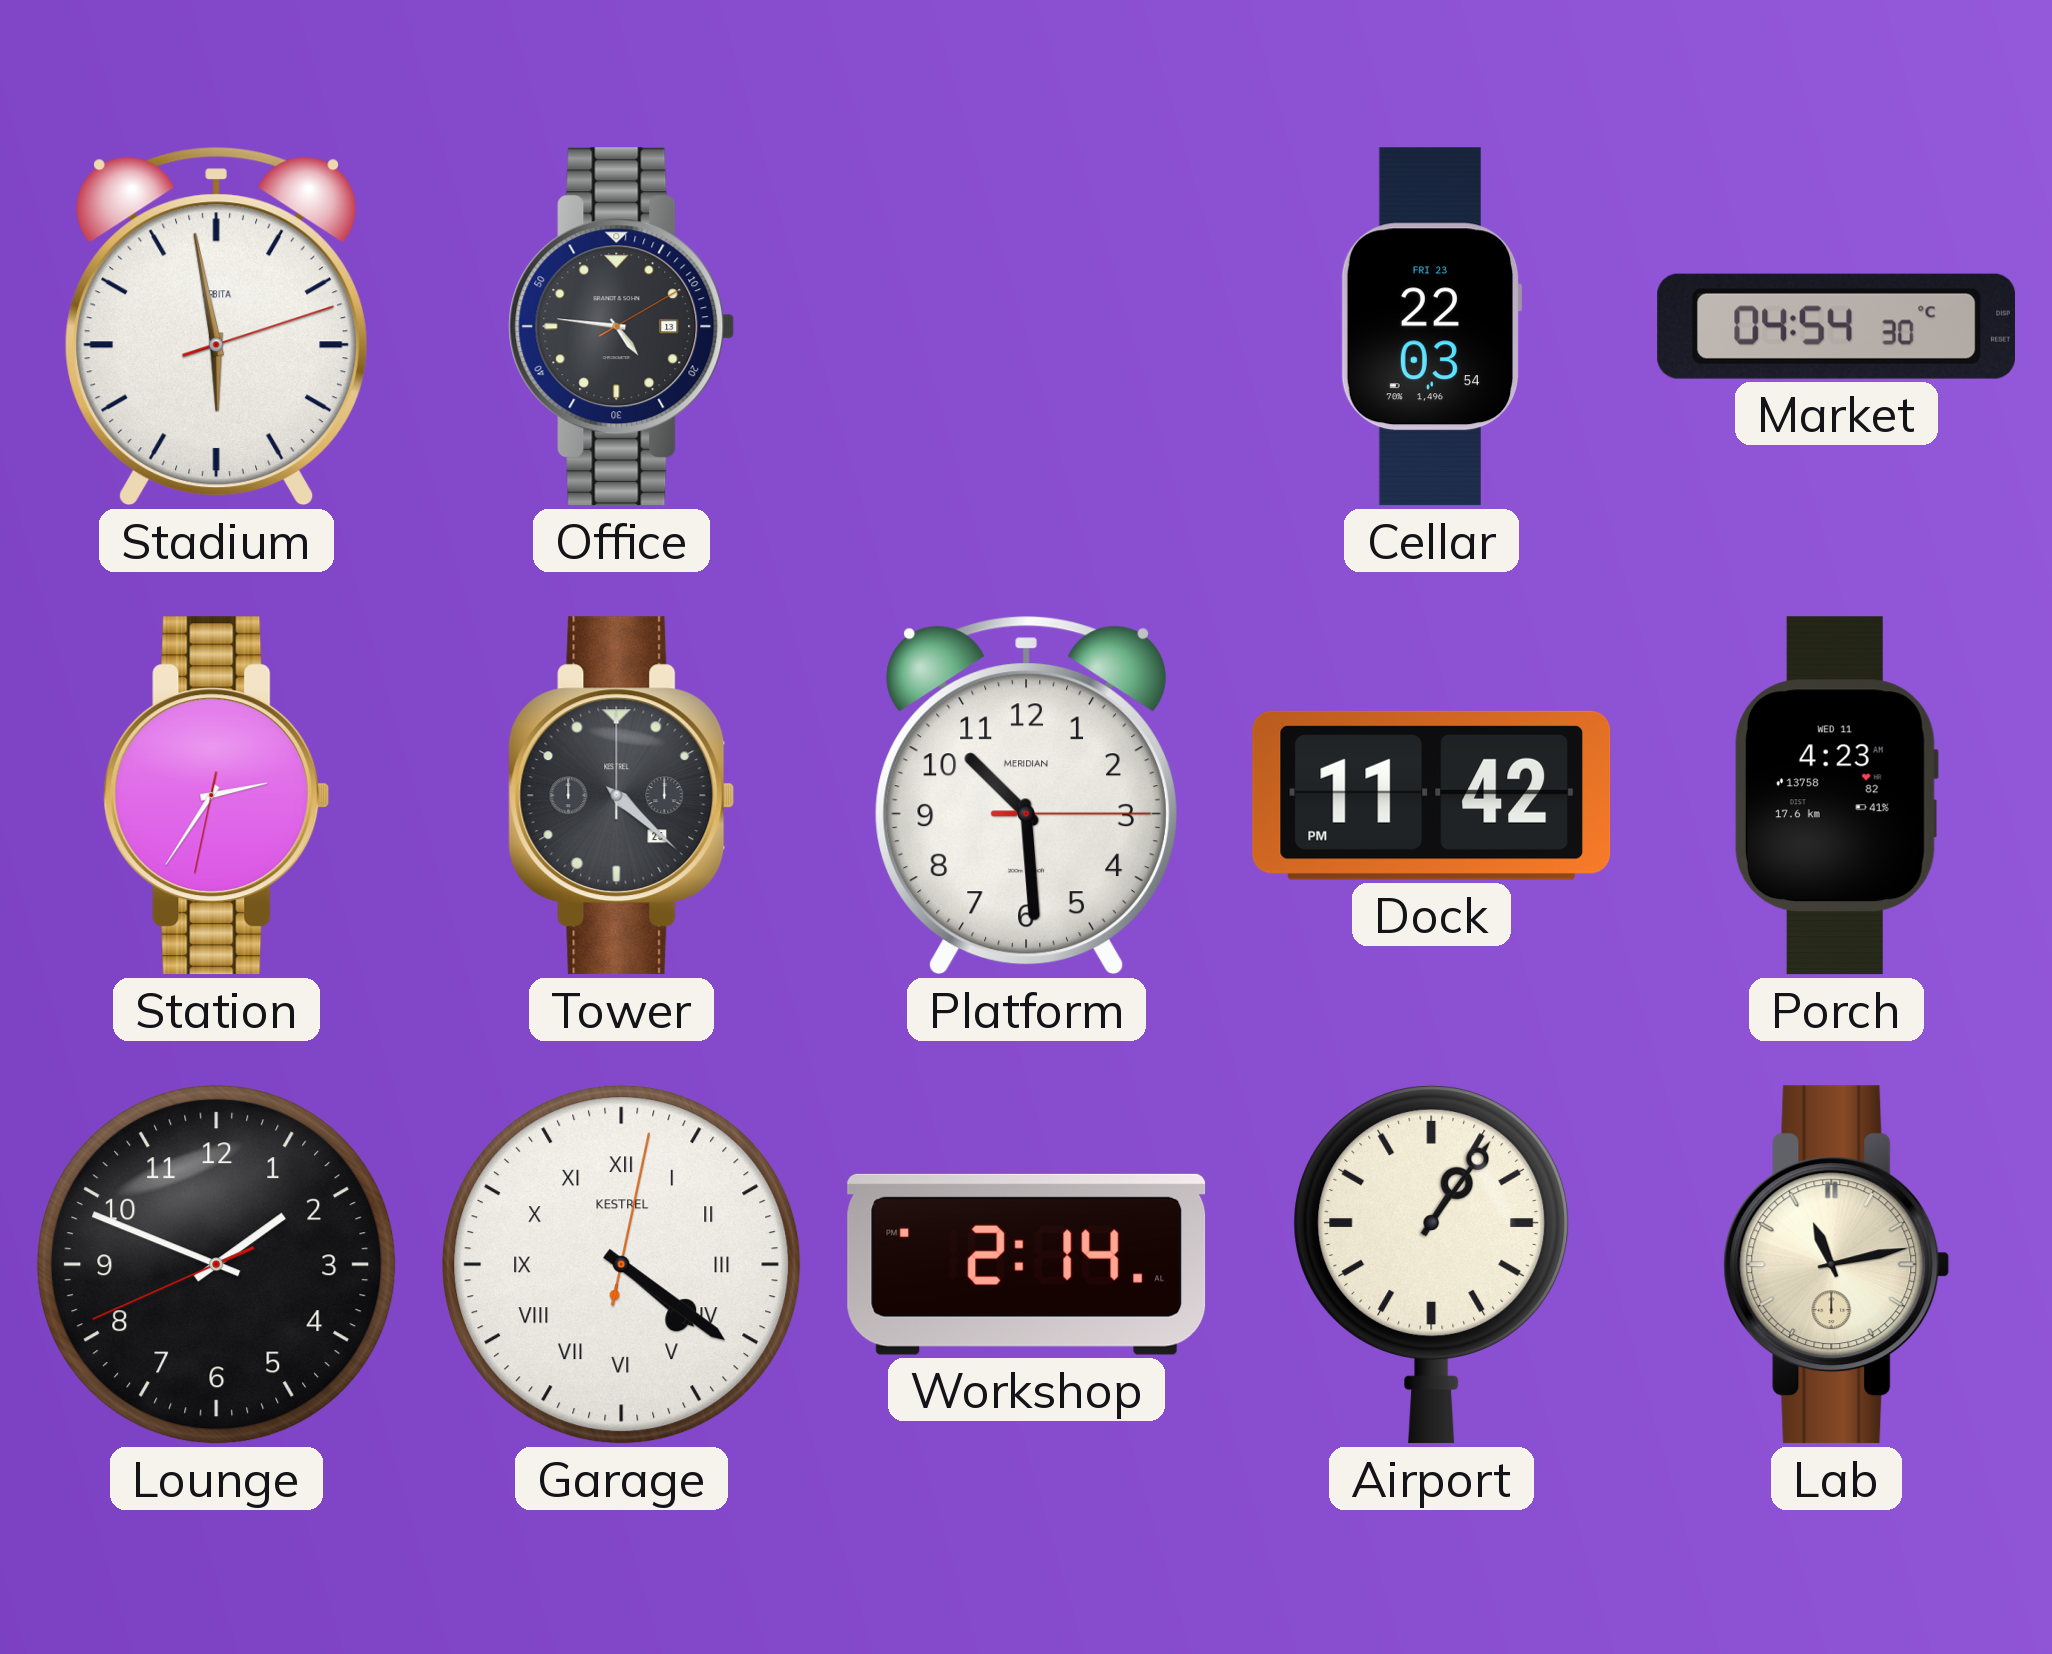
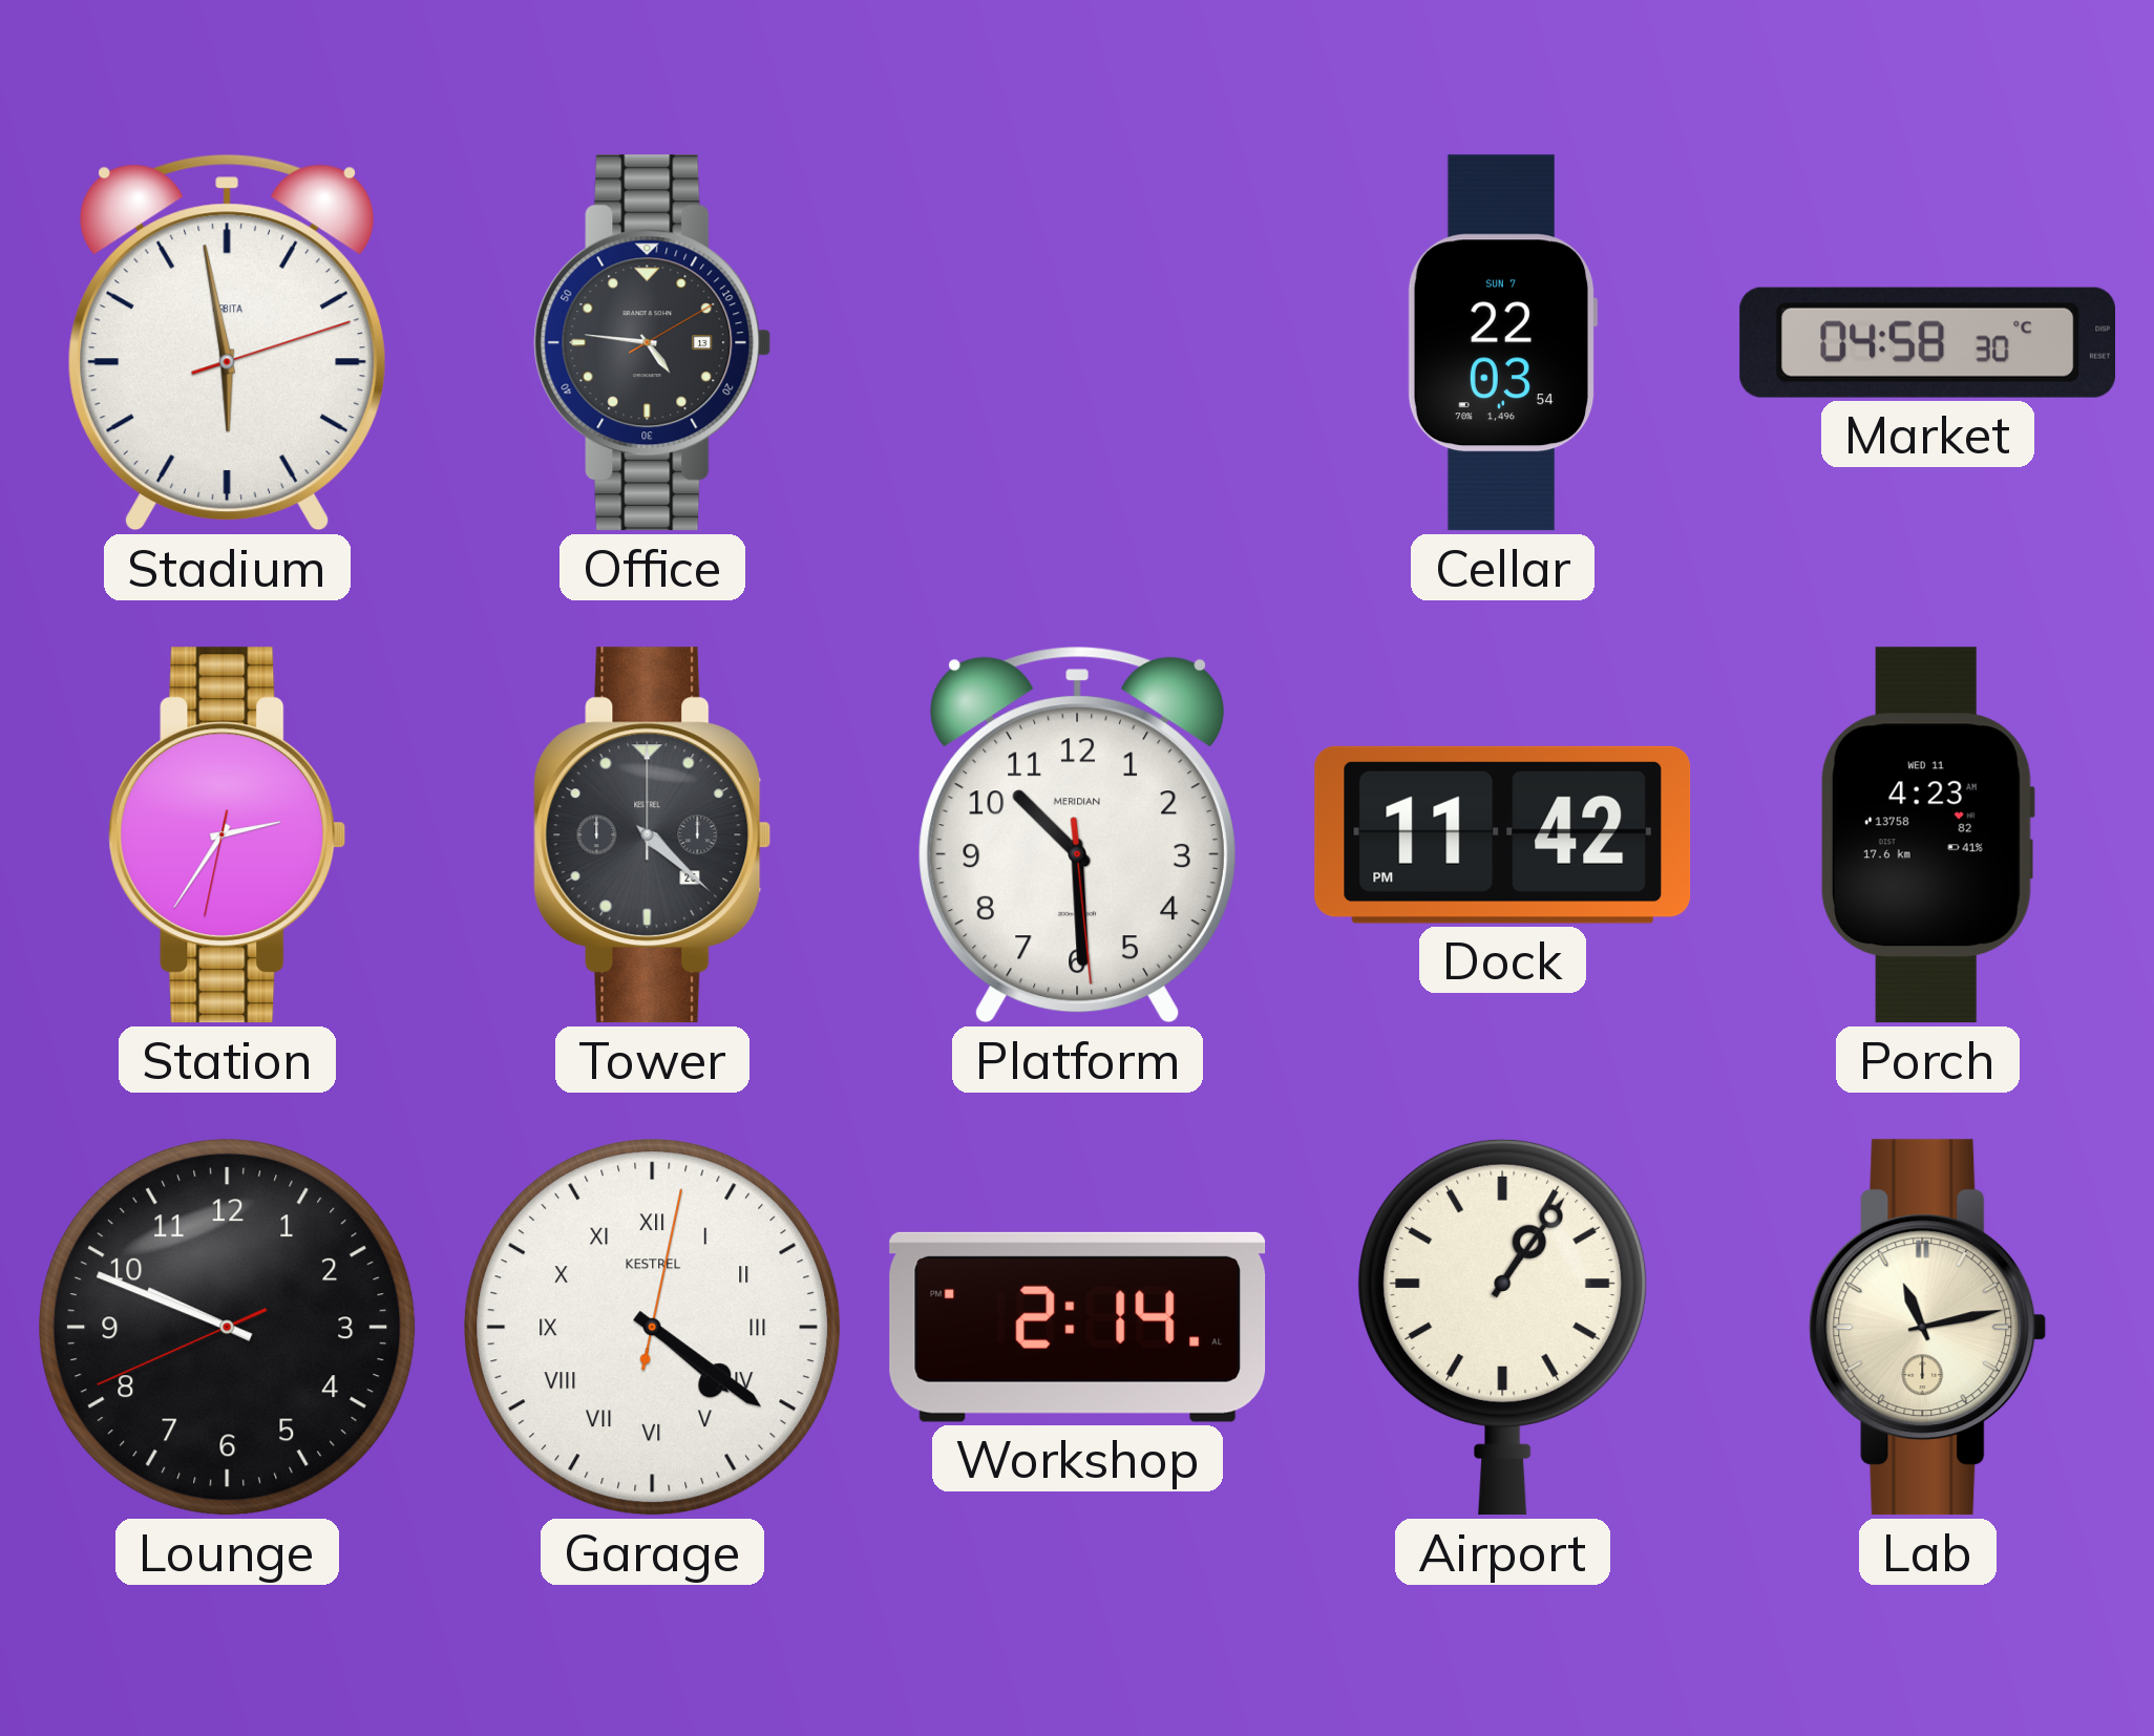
Cellar date: FRI 23 -> SUN 7 (1502, 343)
Market: 04:54 -> 04:58 (1927, 342)
Platform: 10:29:15 -> 10:29:29 (1077, 834)
Lounge: 1:48 -> 9:48 (228, 1328)
